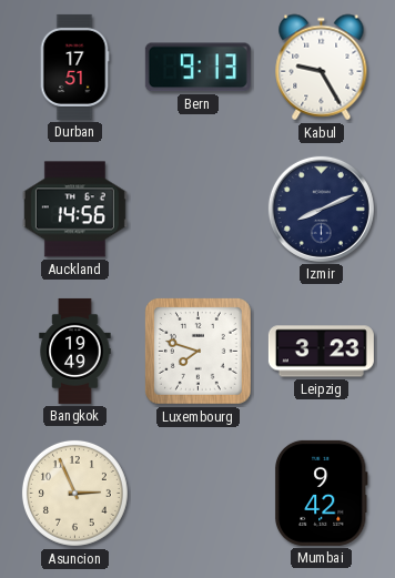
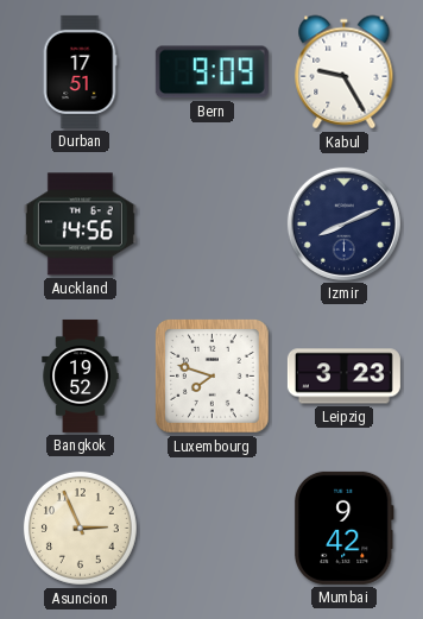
Bern: 9:13 -> 9:09 (211, 72)
Bangkok: 19:49 -> 19:52 (81, 375)
